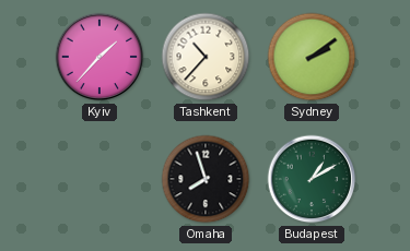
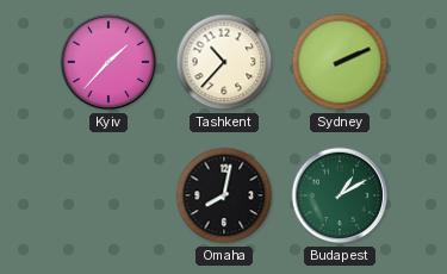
Sydney: 2:09 -> 2:11 (340, 62)
Omaha: 7:57 -> 8:02 (224, 195)
